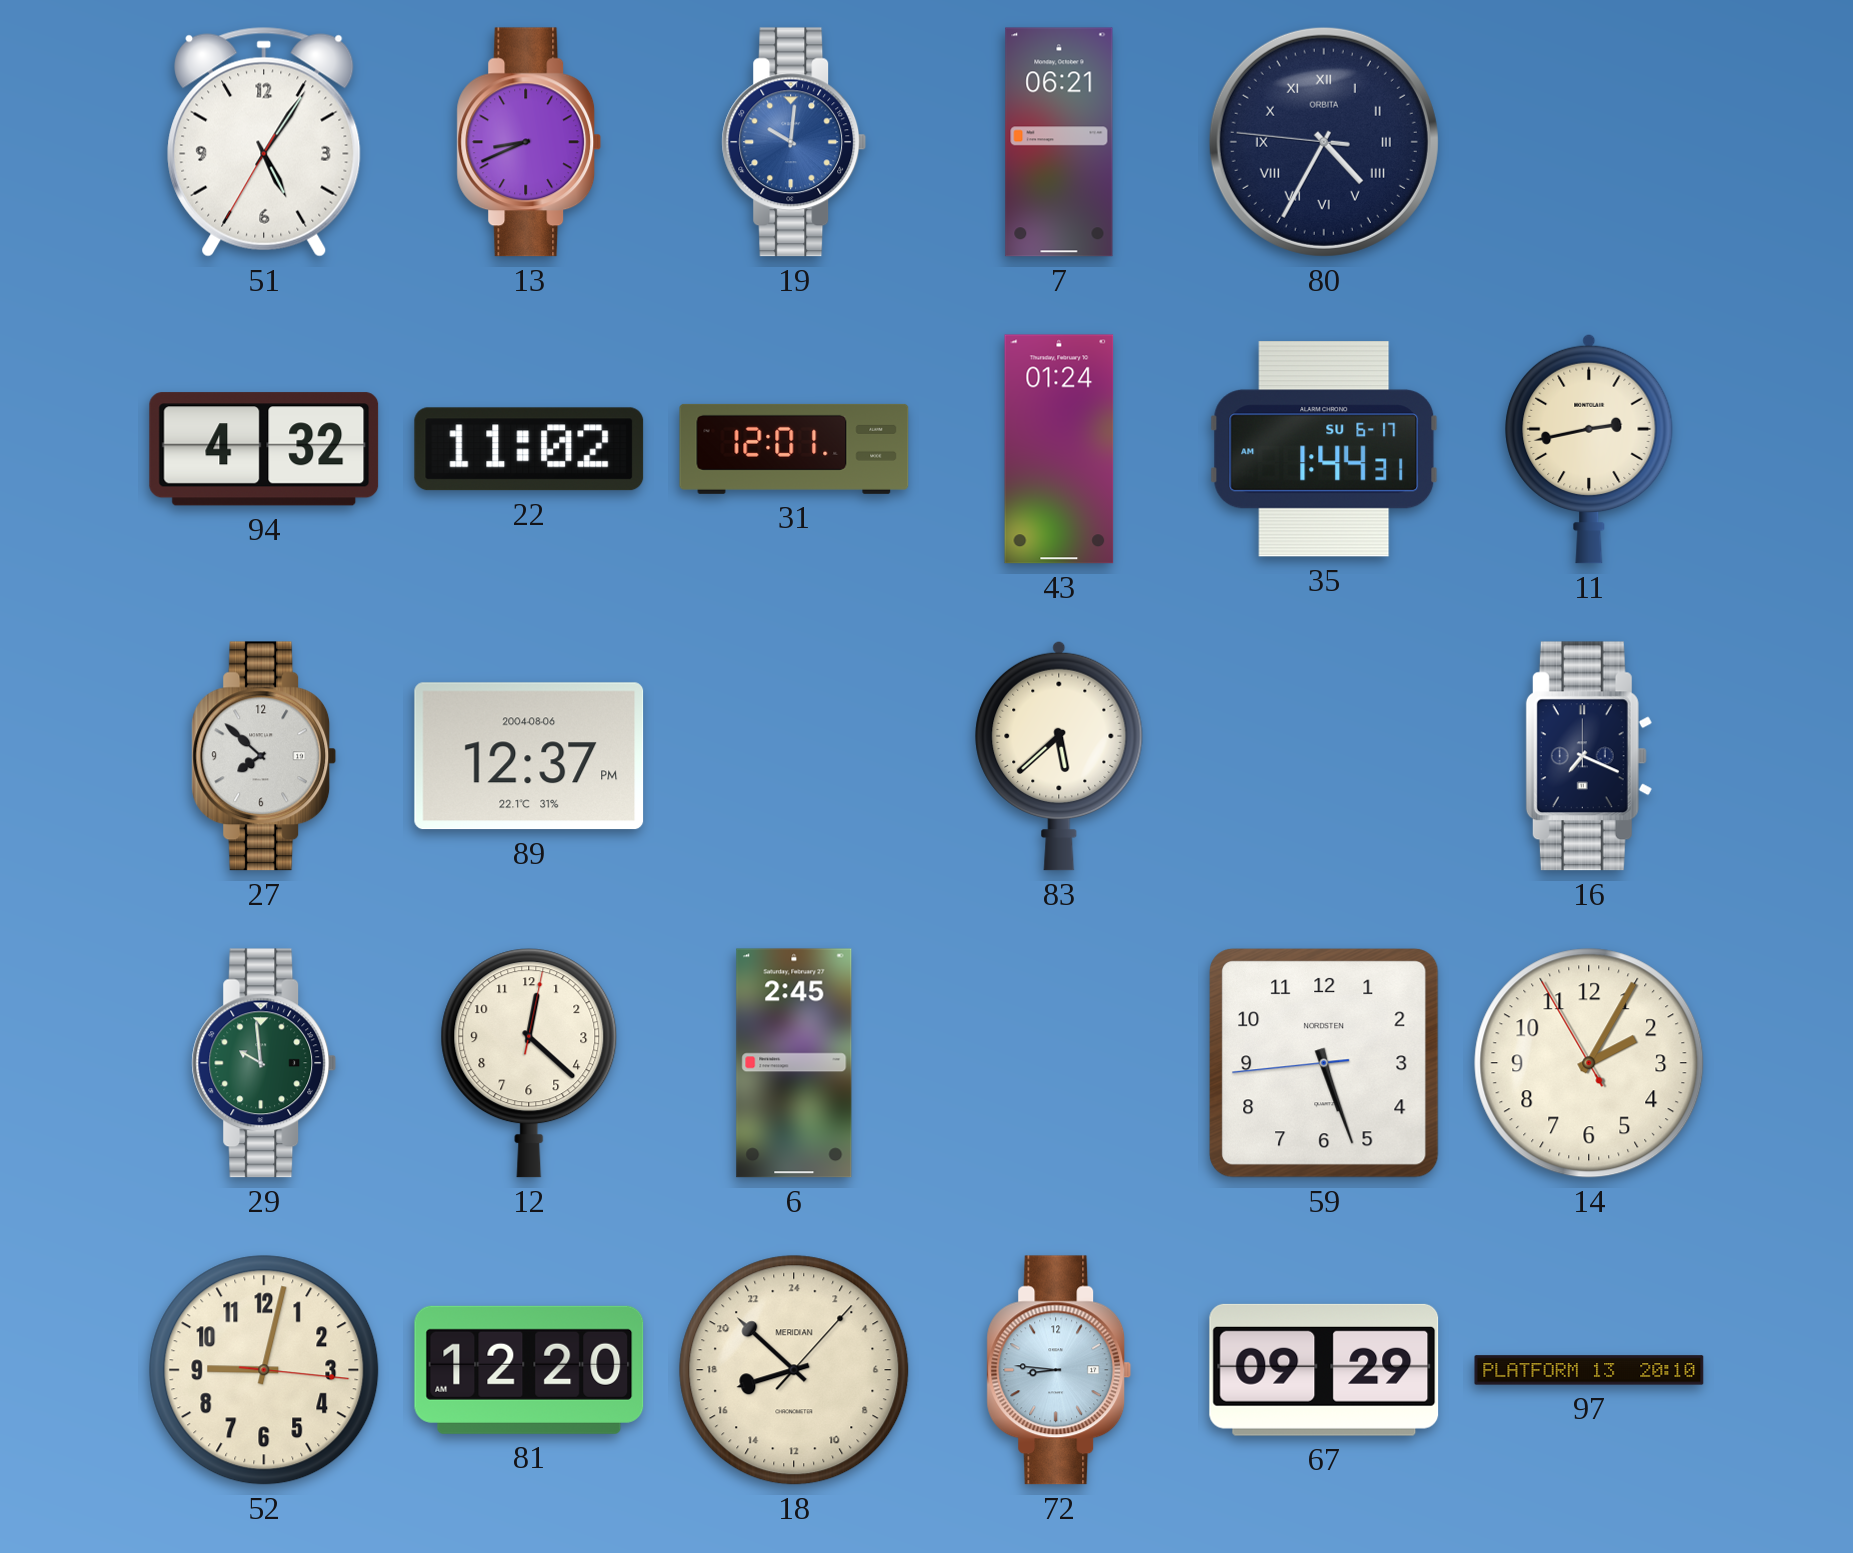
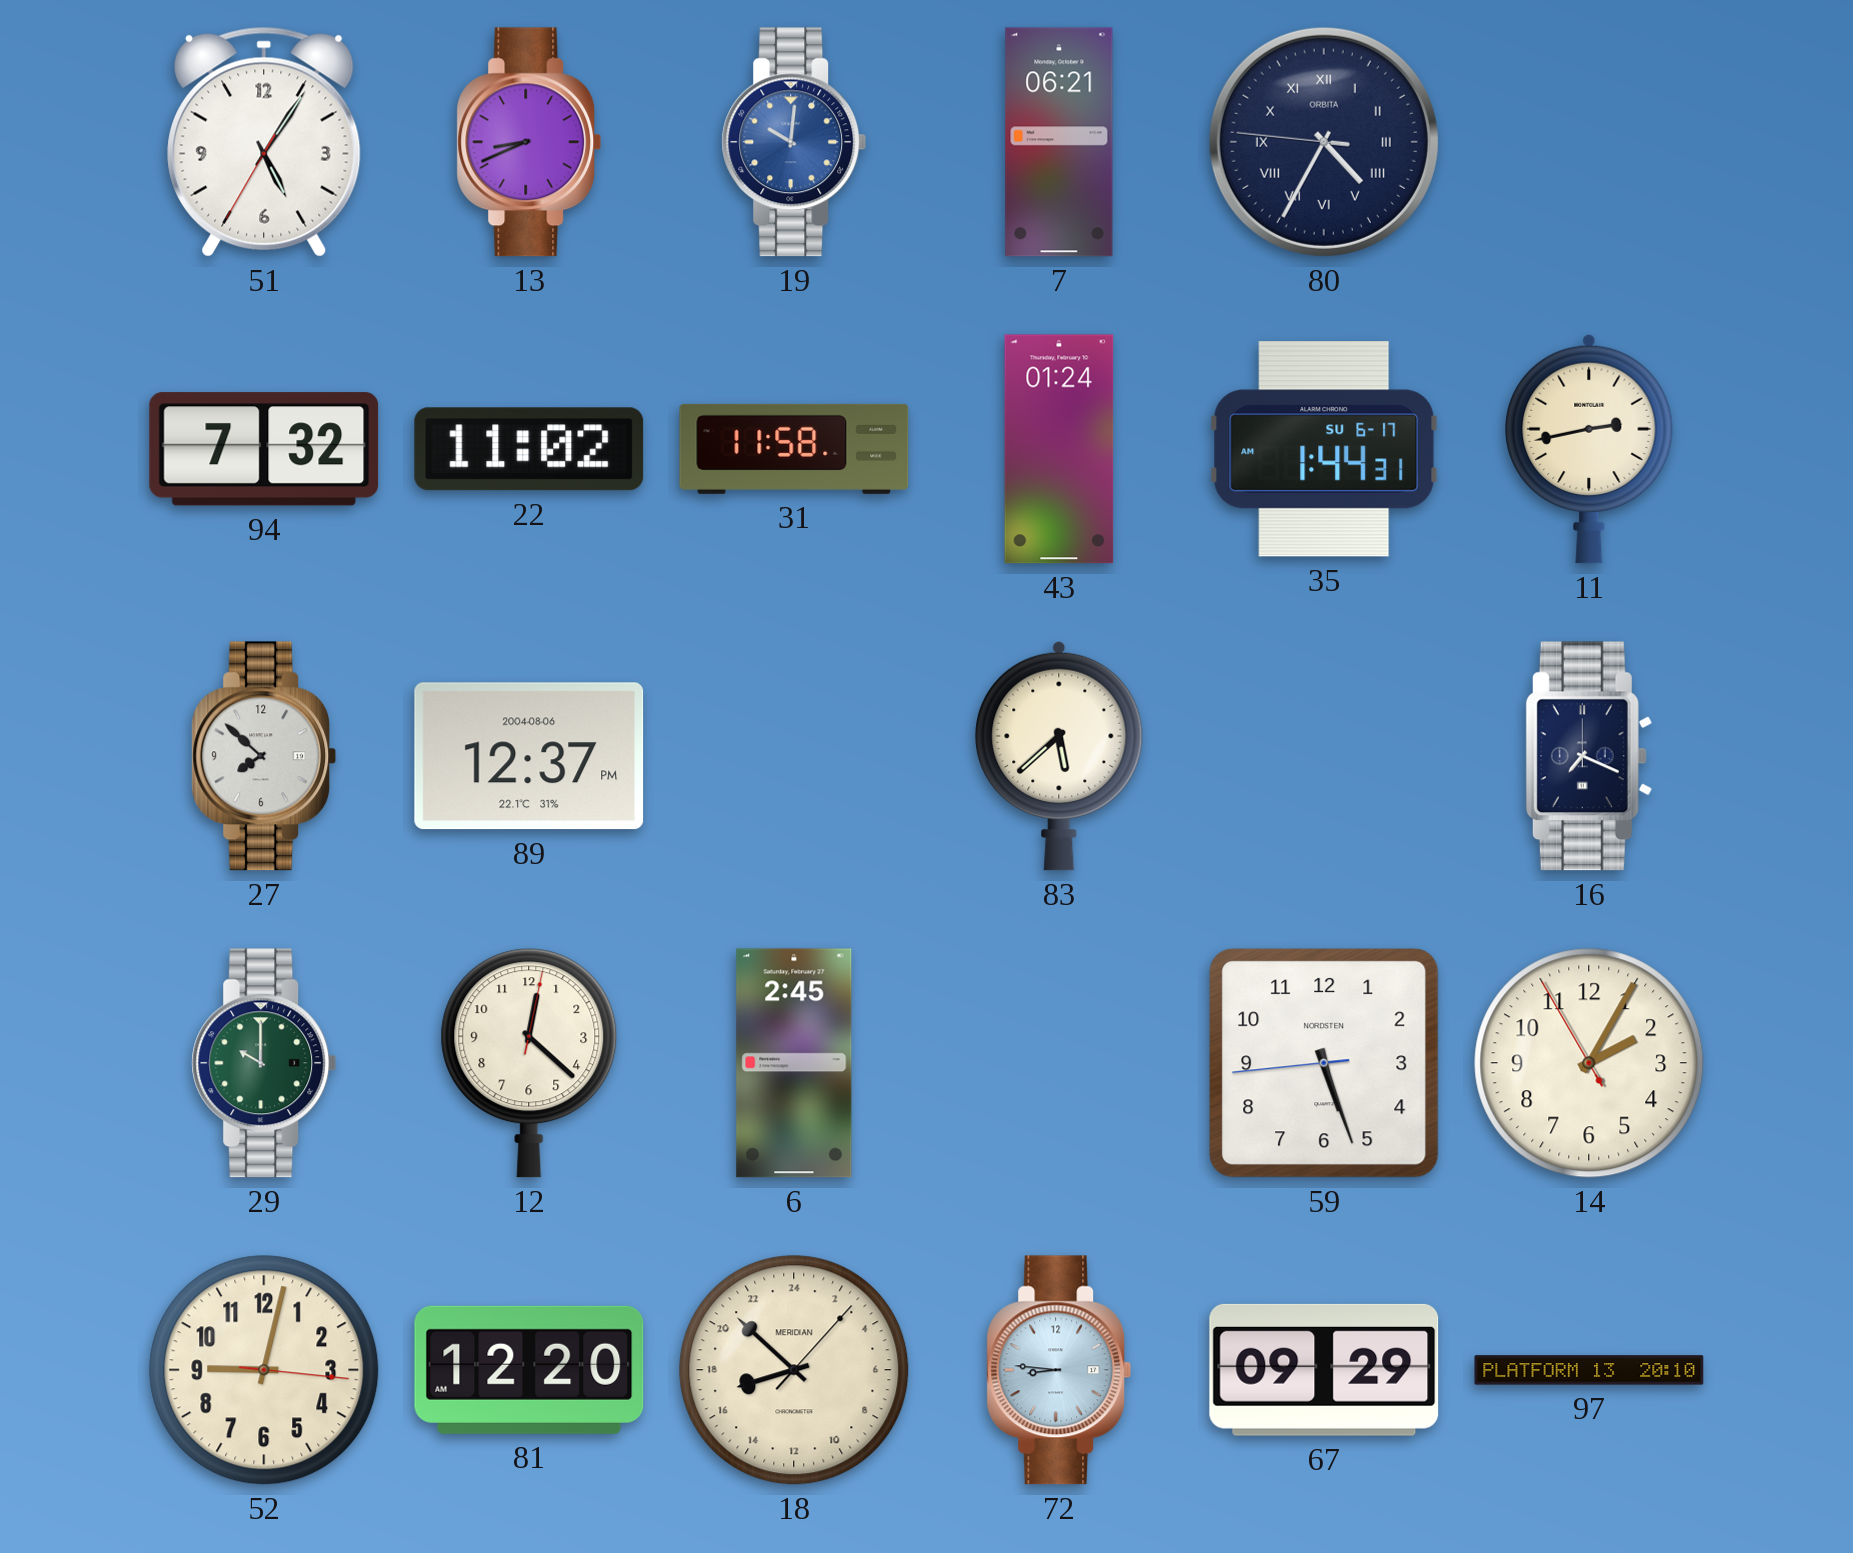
94: 4:32 -> 7:32 (264, 449)
31: 12:01 -> 11:58 (794, 449)
29: 9:59 -> 10:00 (264, 1063)
